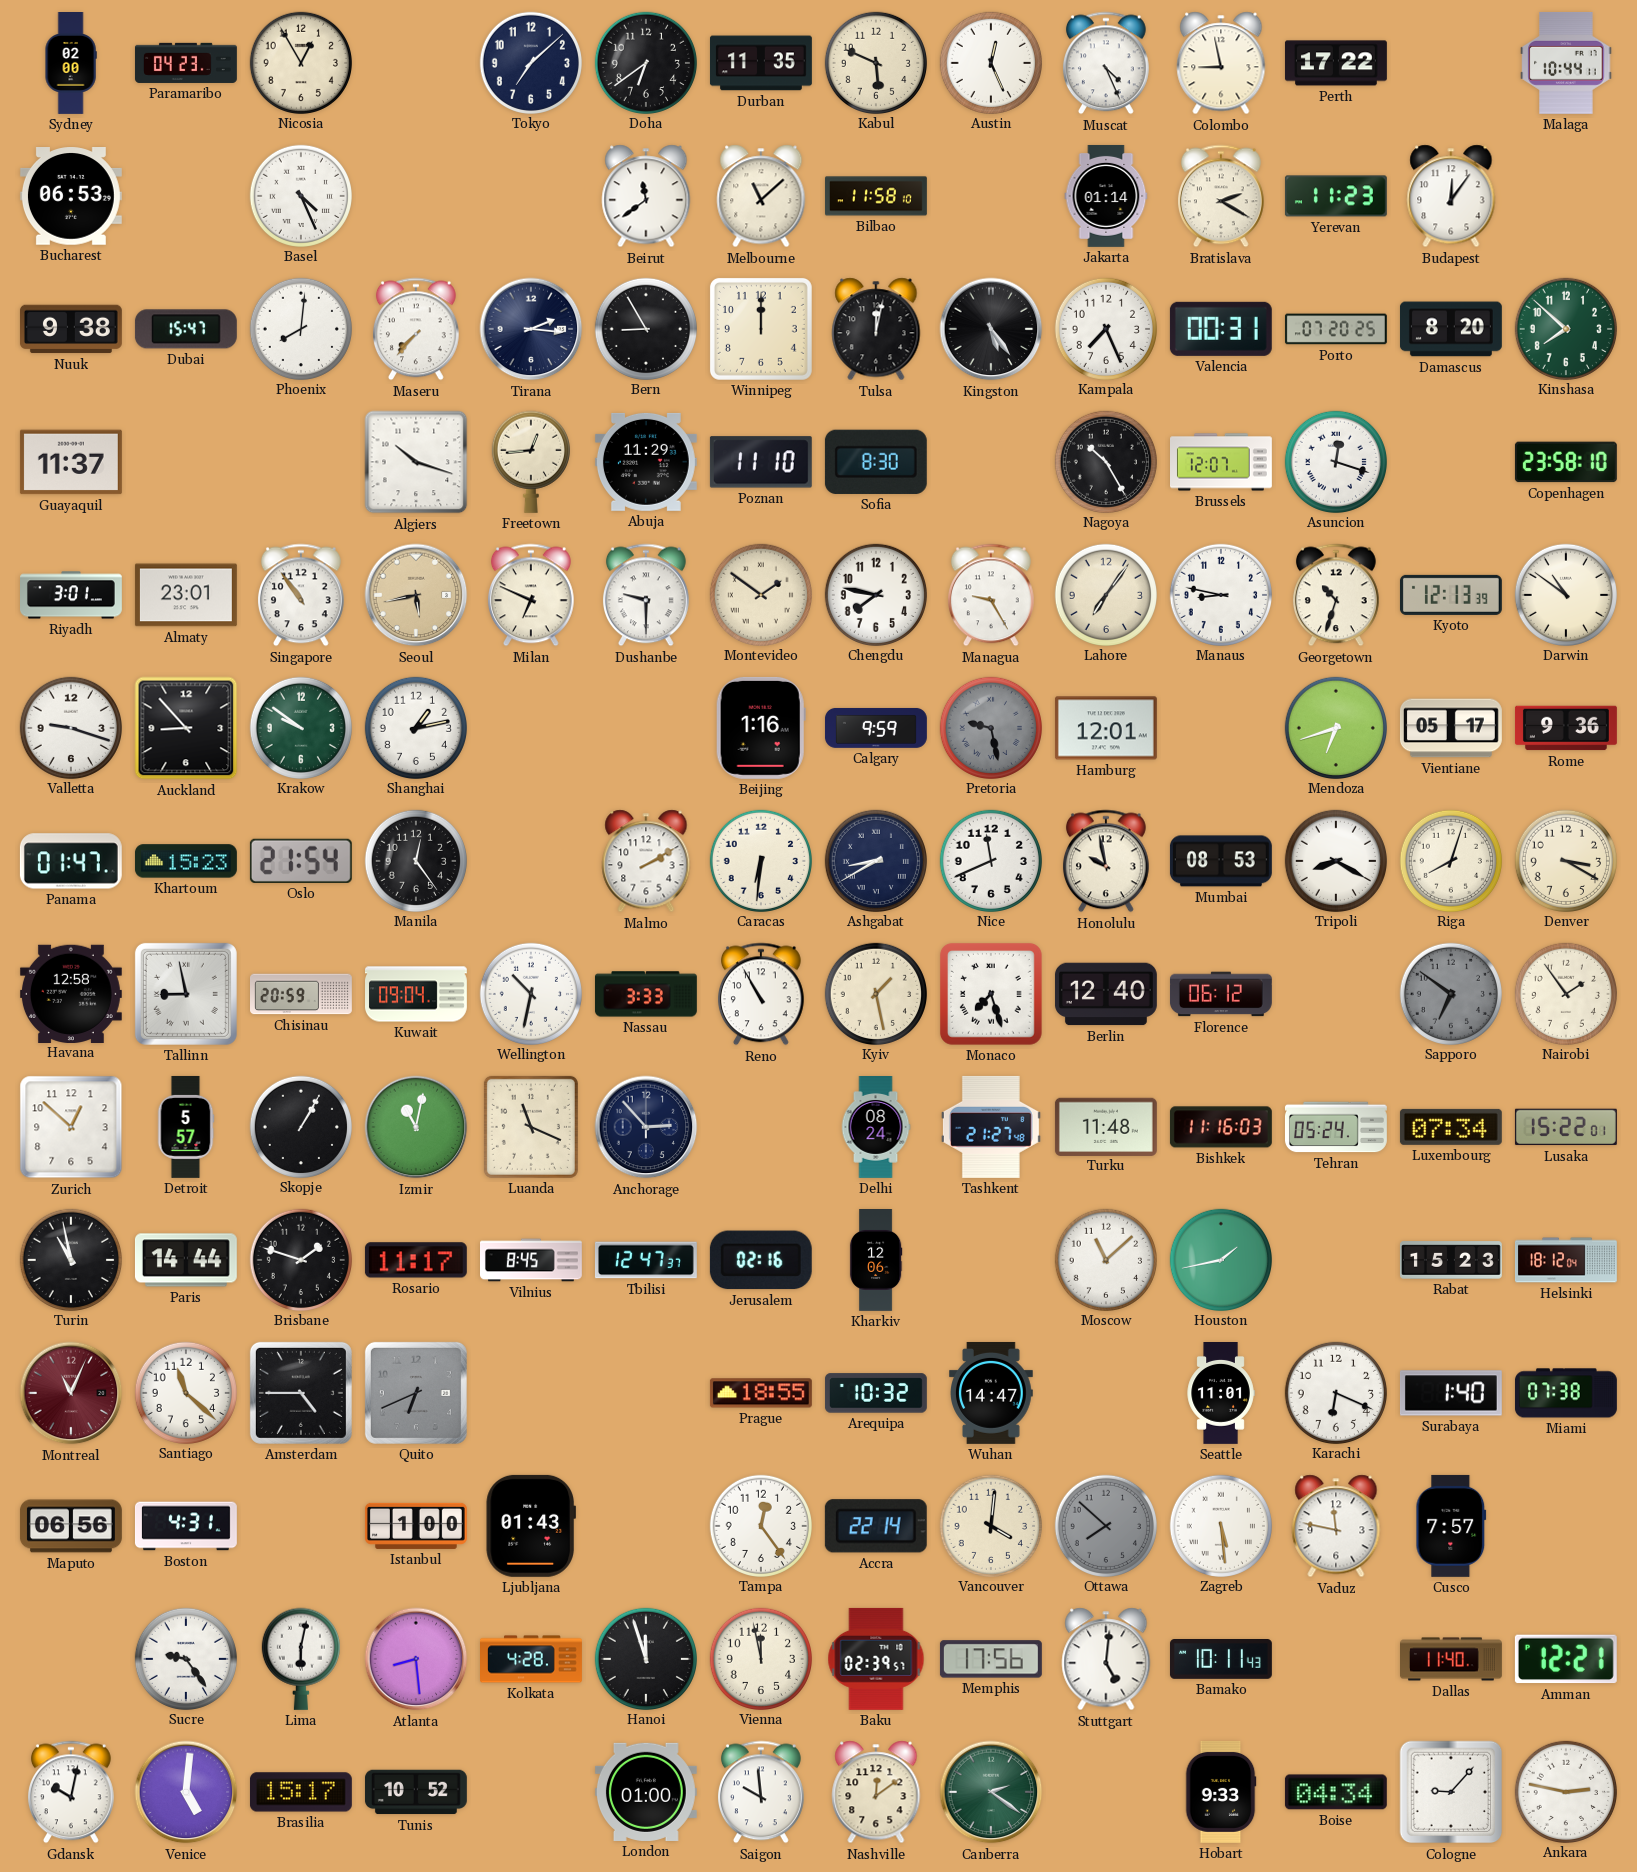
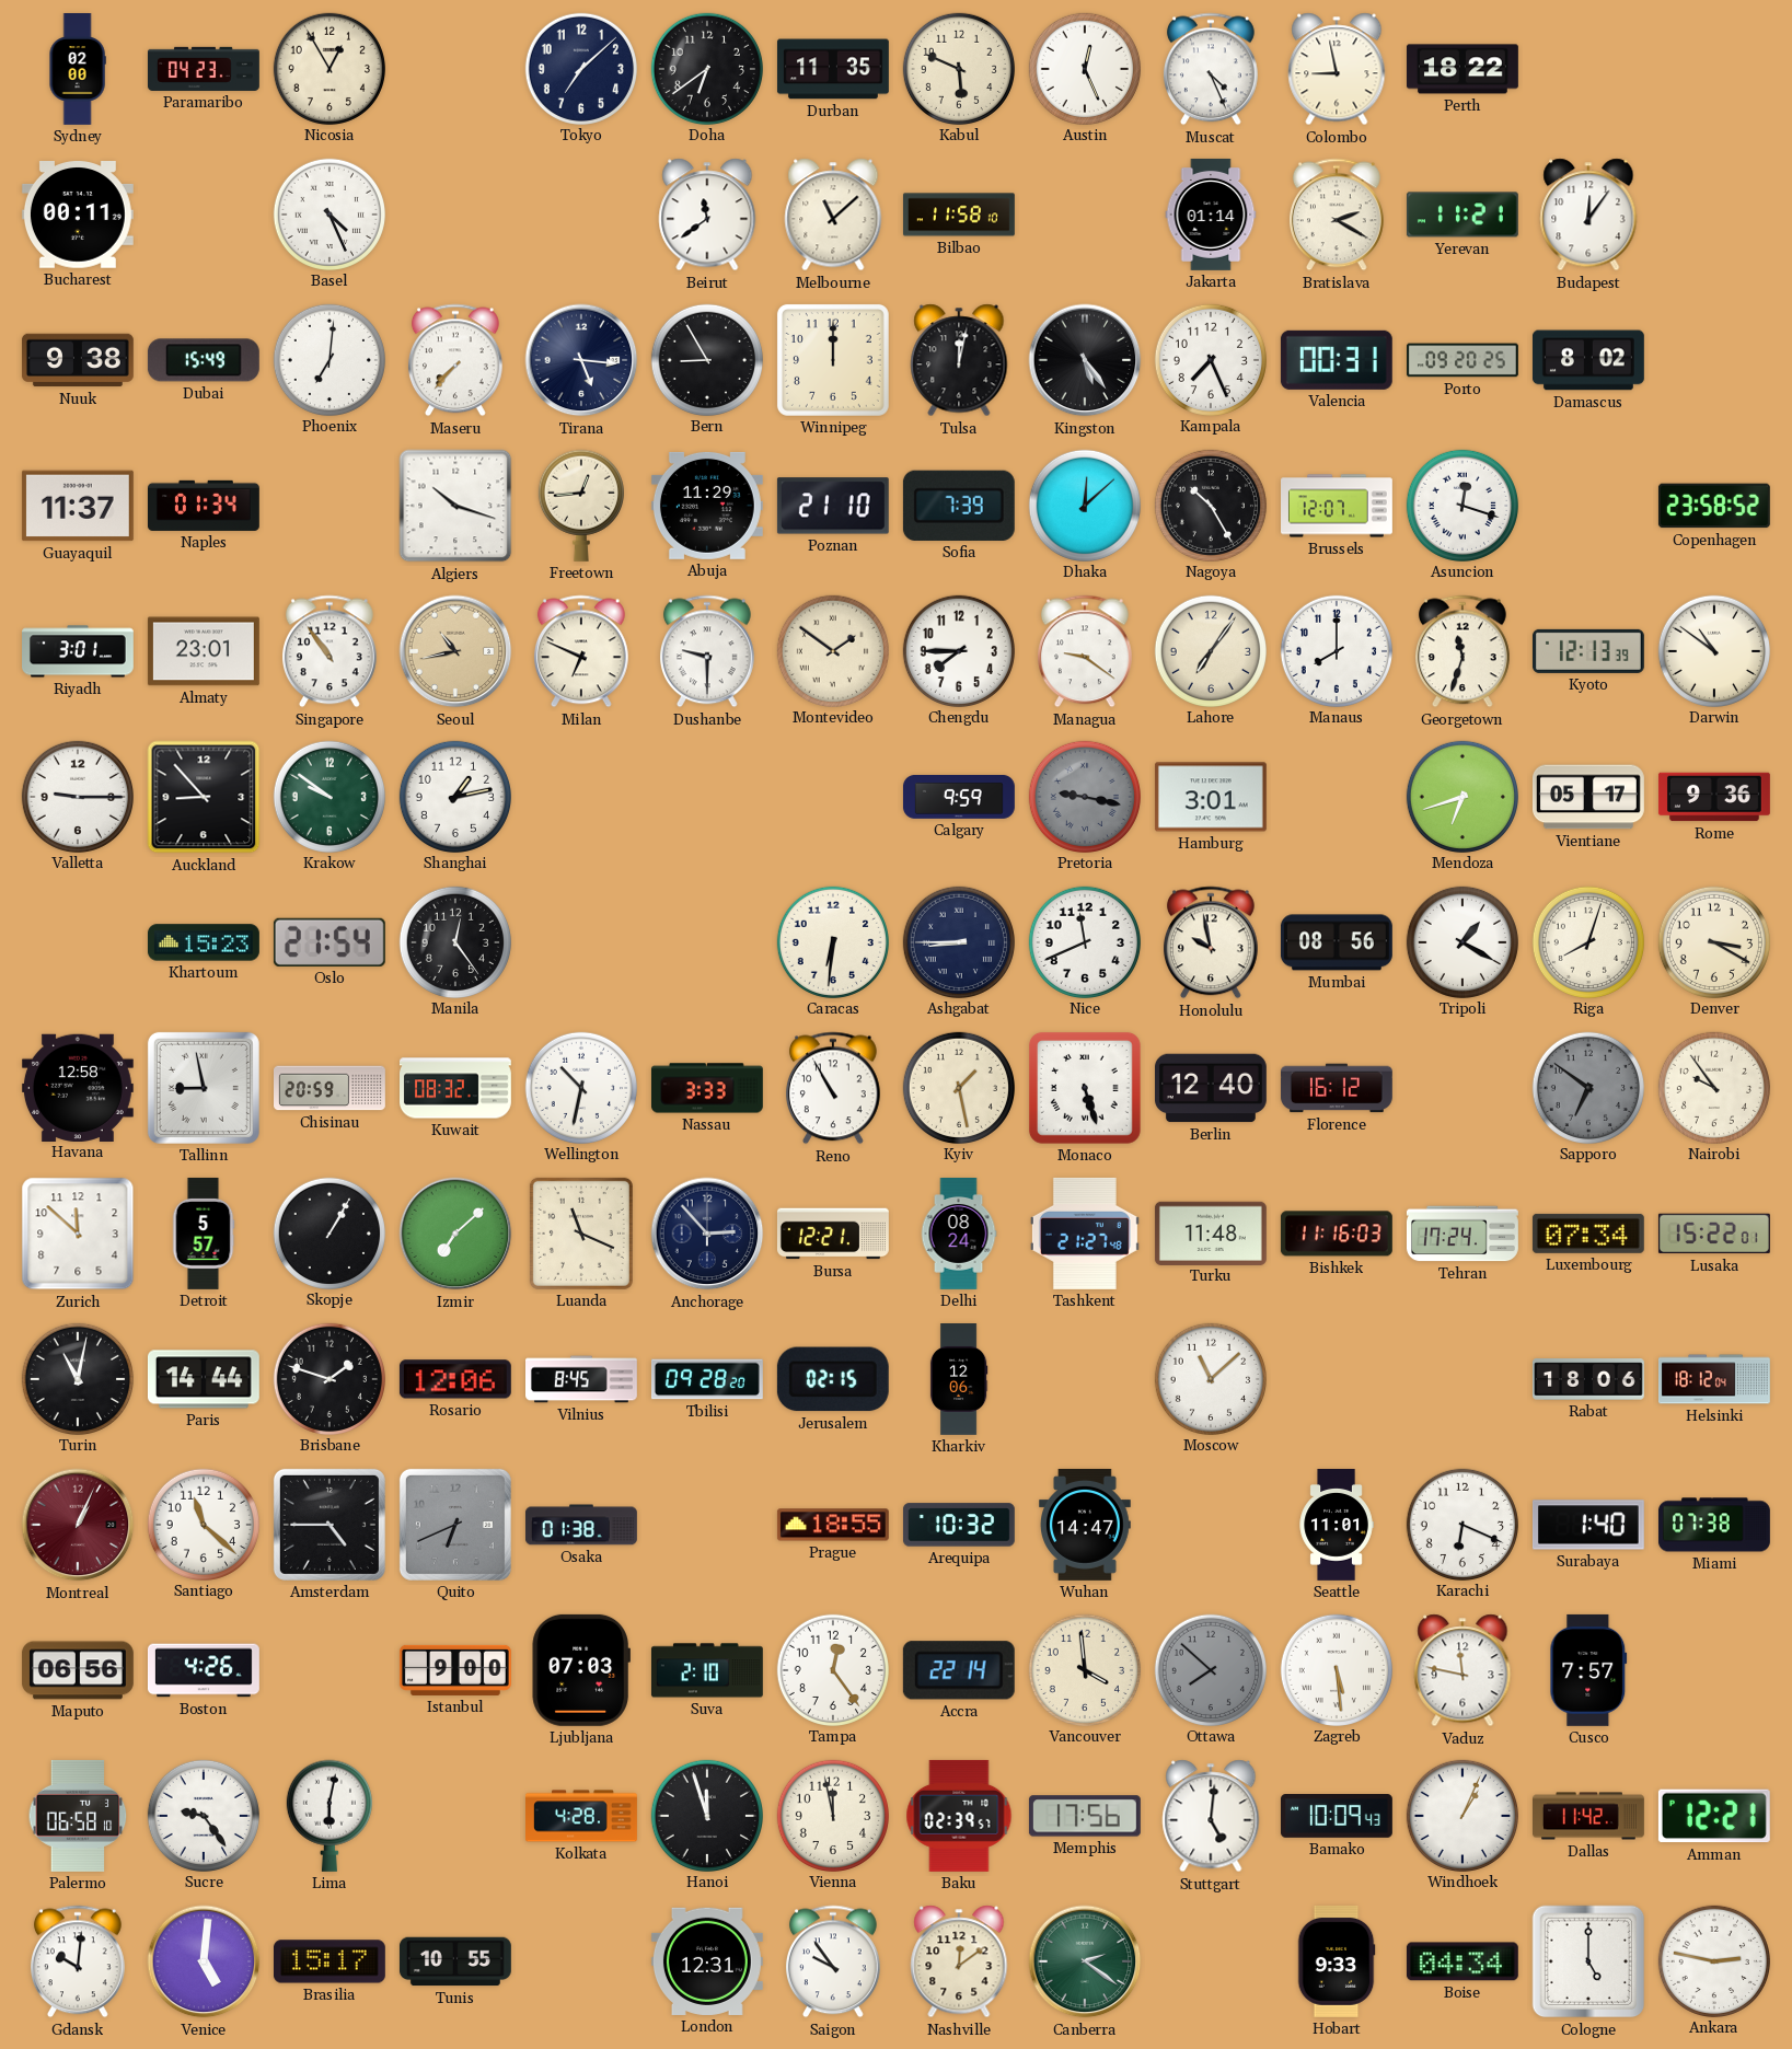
Perth: 17:22 -> 18:22 (1462, 69)
Malaga: 10:44 -> none (1566, 63)
Bucharest: 06:53 -> 00:11 (78, 216)
Yerevan: 11:23 -> 11:21 (1462, 215)
Dubai: 15:47 -> 15:49 (204, 360)
Phoenix: 8:01 -> 7:01 (328, 359)
Tirana: 2:16 -> 5:16 (581, 360)
Porto: 07:20 -> 09:20 (1462, 360)
Damascus: 8:20 -> 8:02 (1588, 360)
Kinshasa: 7:52 -> none (1565, 328)
Naples: none -> 01:34 (204, 506)
Poznan: 11:10 -> 21:10 (833, 506)
Sofia: 8:30 -> 7:39 (959, 506)
Dhaka: none -> 12:08 (1084, 505)
Copenhagen: 23:58:10 -> 23:58:52 (1714, 506)
Seoul: 5:43 -> 10:43 (455, 651)
Chengdu: 7:47 -> 7:45 (958, 650)
Managua: 9:25 -> 9:21 (1085, 651)
Manaus: 8:47 -> 8:00 (1336, 650)
Georgetown: 10:33 -> 11:33 (1462, 651)
Valletta: 9:18 -> 9:15 (77, 796)
Beijing: 1:16 -> none (761, 728)
Pretoria: 9:28 -> 9:17 (1084, 796)
Hamburg: 12:01 -> 3:01 (1211, 797)
Panama: 01:47 -> none (71, 861)
Malmo: 2:10 -> none (646, 861)
Ashgabat: 8:40 -> 8:45 (958, 941)
Mumbai: 08:53 -> 08:56 (1337, 942)
Tripoli: 8:20 -> 1:20 (1461, 941)
Kuwait: 09:04 -> 08:32 (456, 1088)
Monaco: 7:27 -> 5:27 (1085, 1088)
Florence: 06:12 -> 16:12 (1337, 1088)
Nairobi: 1:54 -> 9:54 (1713, 1087)
Zurich: 12:52 -> 11:52 (78, 1234)
Izmir: 11:02 -> 7:08 (455, 1234)
Bursa: none -> 12:21 (833, 1234)
Tehran: 05:24 -> 17:24 (1462, 1234)
Turin: 10:58 -> 11:02 (77, 1378)
Rosario: 11:17 -> 12:06 (455, 1379)
Tbilisi: 12:47 -> 09:28 (707, 1379)
Jerusalem: 02:16 -> 02:15 (833, 1379)
Houston: 1:43 -> none (1220, 1259)
Rabat: 15:23 -> 18:06 (1588, 1379)
Montreal: 11:04 -> 1:04 (78, 1525)
Osaka: none -> 01:38 (581, 1525)
Boston: 4:31 -> 4:26 (204, 1670)
Istanbul: 1:00 -> 9:00 (455, 1670)
Ljubljana: 01:43 -> 07:03 (580, 1670)
Suva: none -> 2:10 (707, 1670)
Vancouver: 4:01 -> 3:59 (1084, 1669)
Palermo: none -> 06:58 (78, 1816)
Atlanta: 8:29 -> none (416, 1659)
Bamako: 10:11 -> 10:09 (1337, 1817)
Windhoek: none -> 1:04 (1461, 1815)
Dallas: 11:40 -> 11:42 (1589, 1816)
Gdansk: 10:02 -> 10:01 (78, 1961)
Tunis: 10:52 -> 10:55 (455, 1961)
London: 01:00 -> 12:31 (707, 1961)
Saigon: 9:59 -> 9:54 (833, 1961)
Cologne: 9:07 -> 5:00 (1588, 1961)
